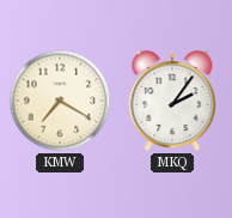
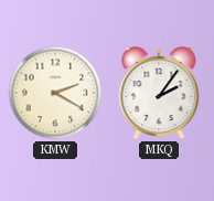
KMW: 7:20 -> 2:20 (55, 93)
